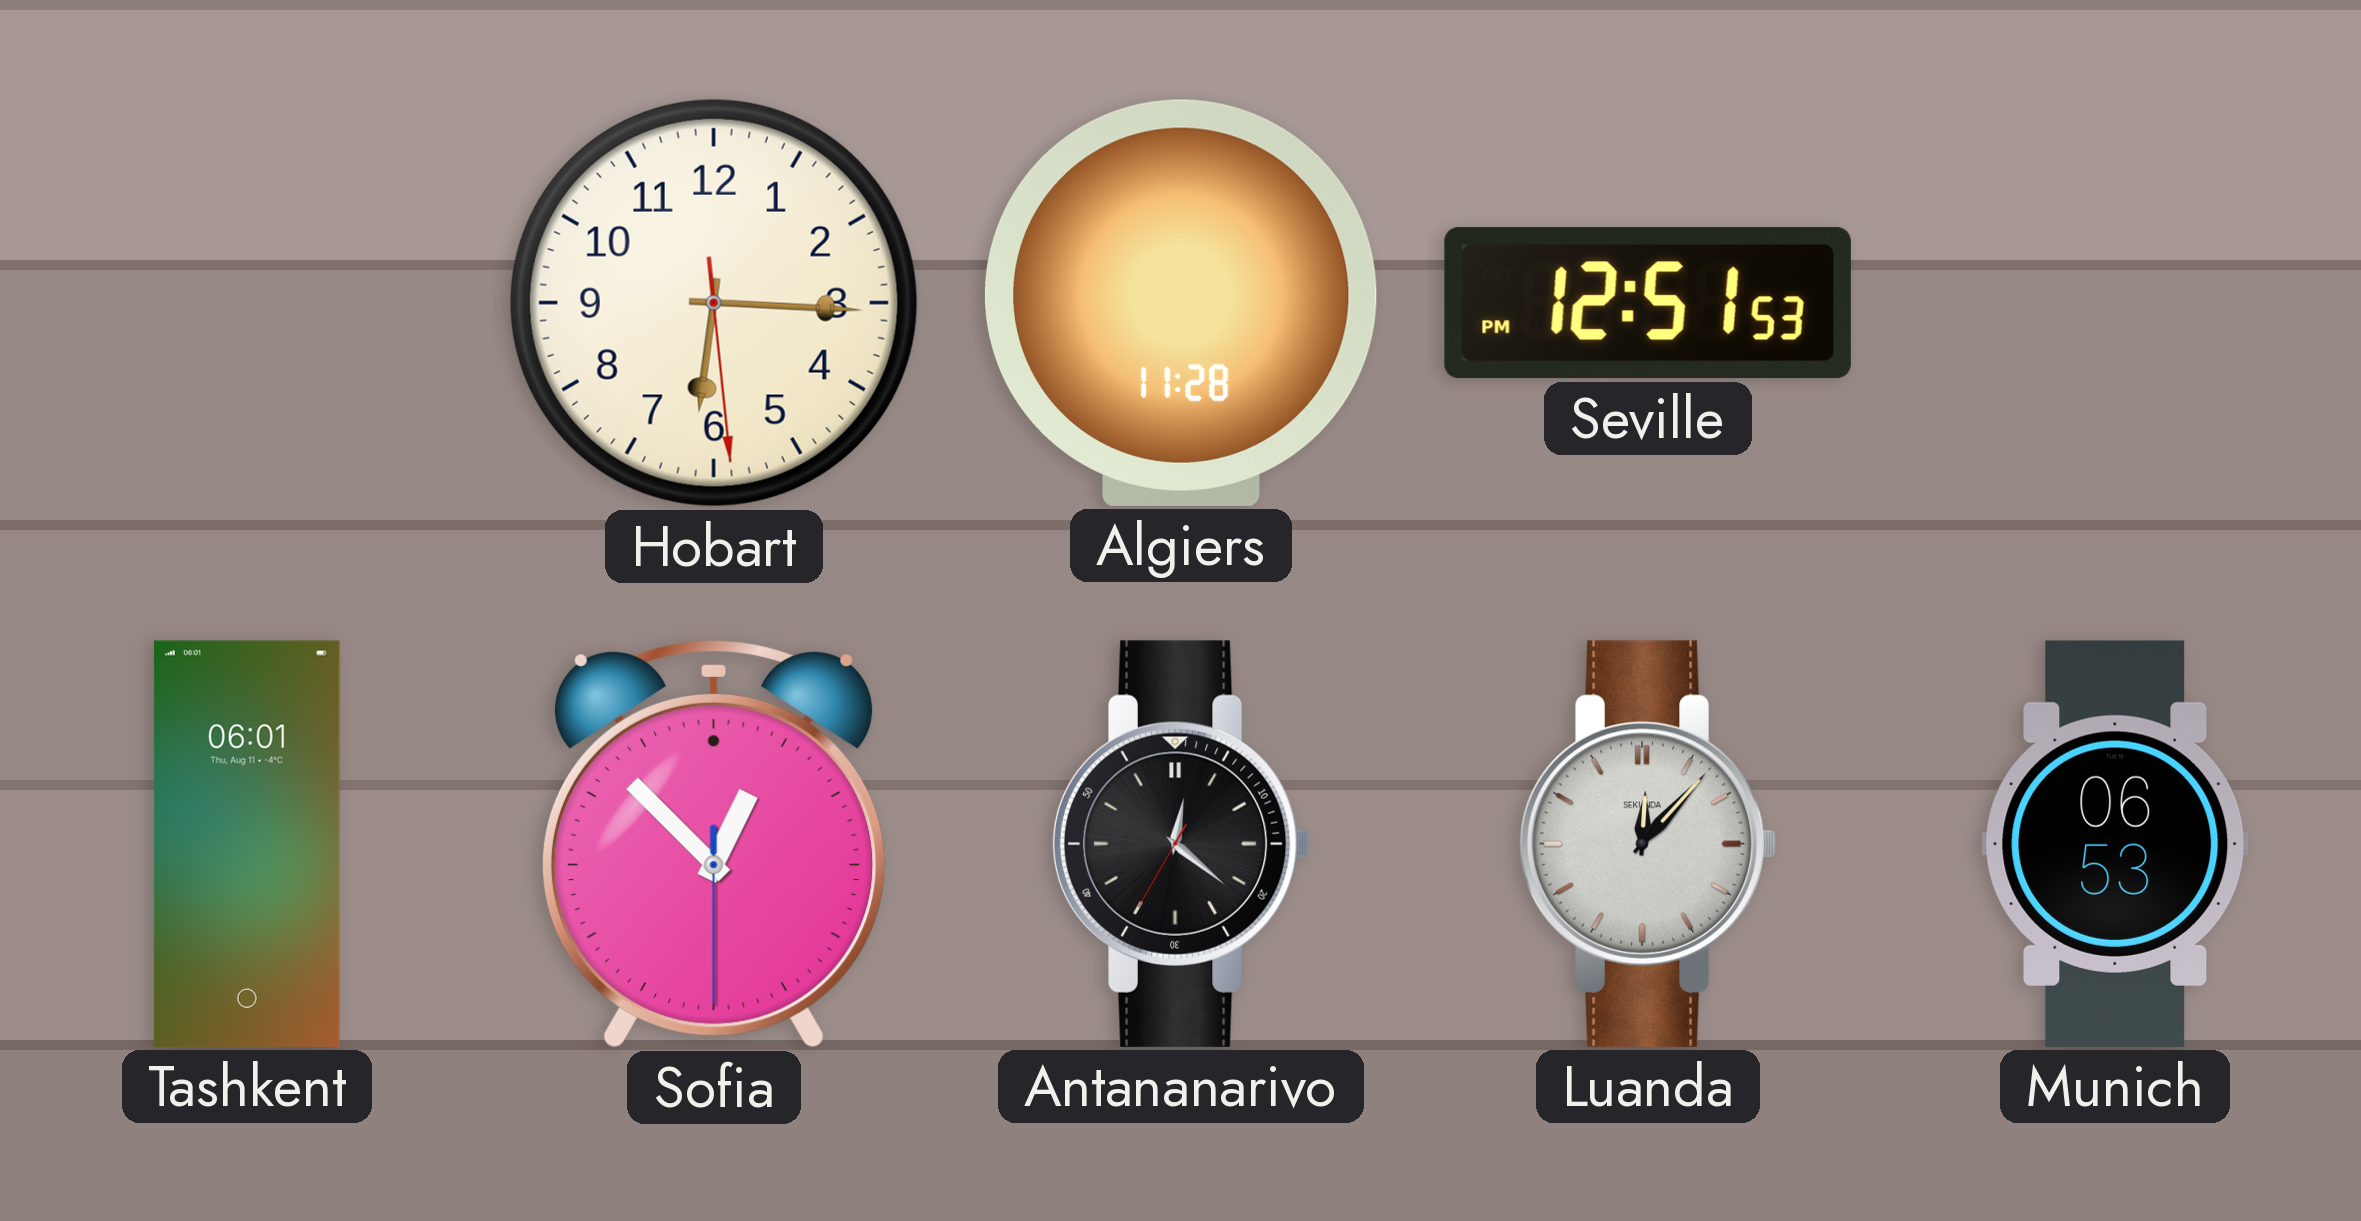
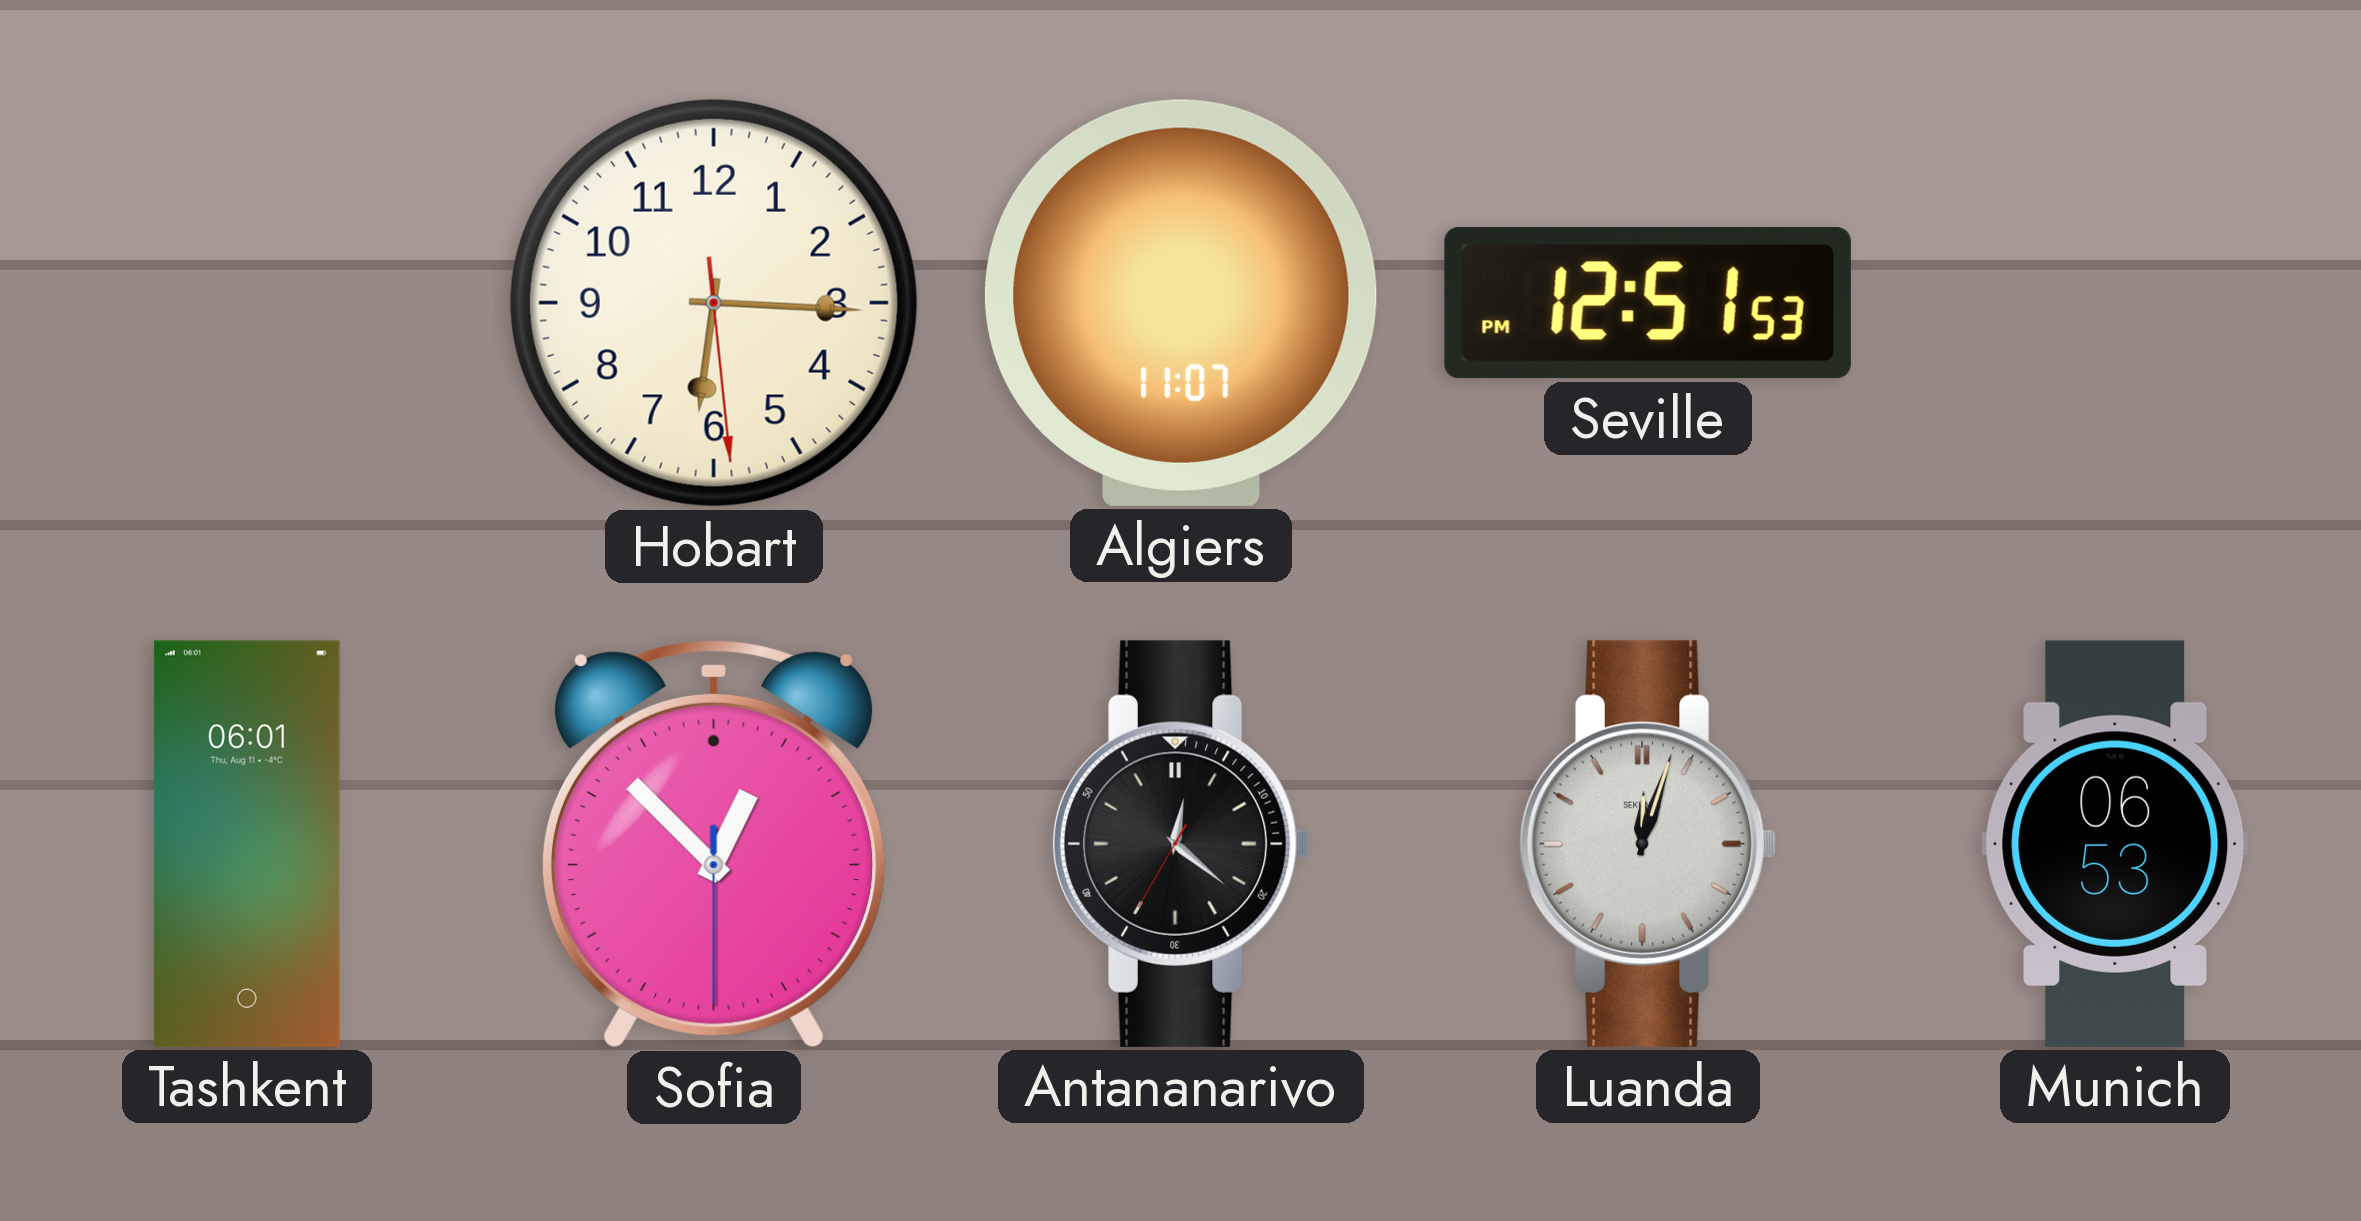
Algiers: 11:28 -> 11:07 (1181, 303)
Luanda: 12:07 -> 12:03 (1648, 844)
